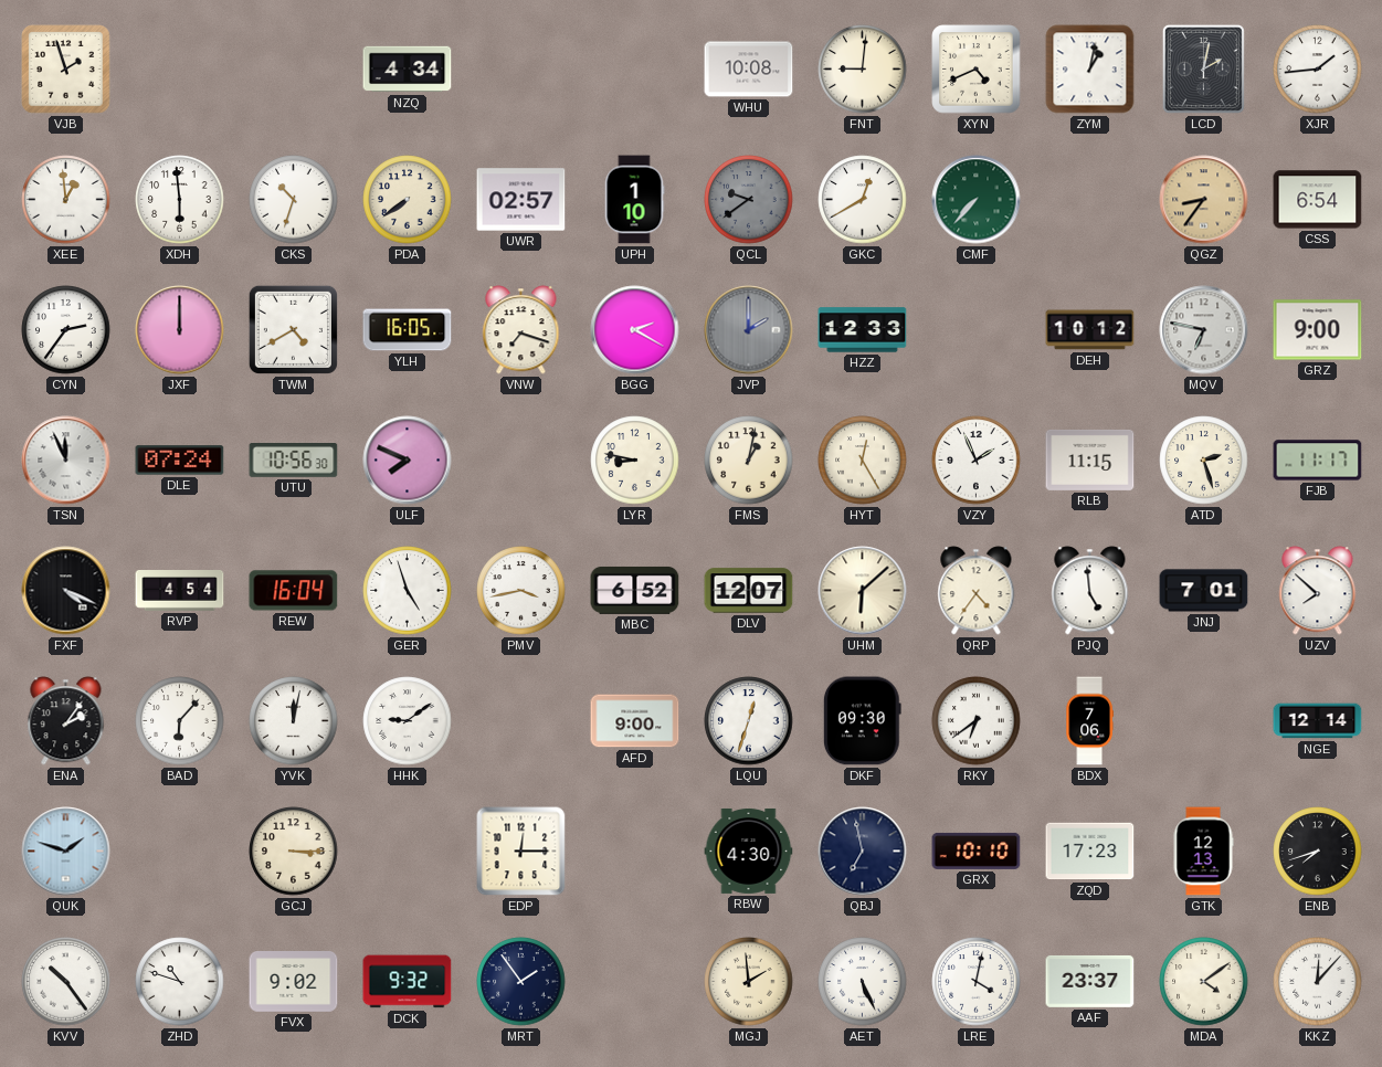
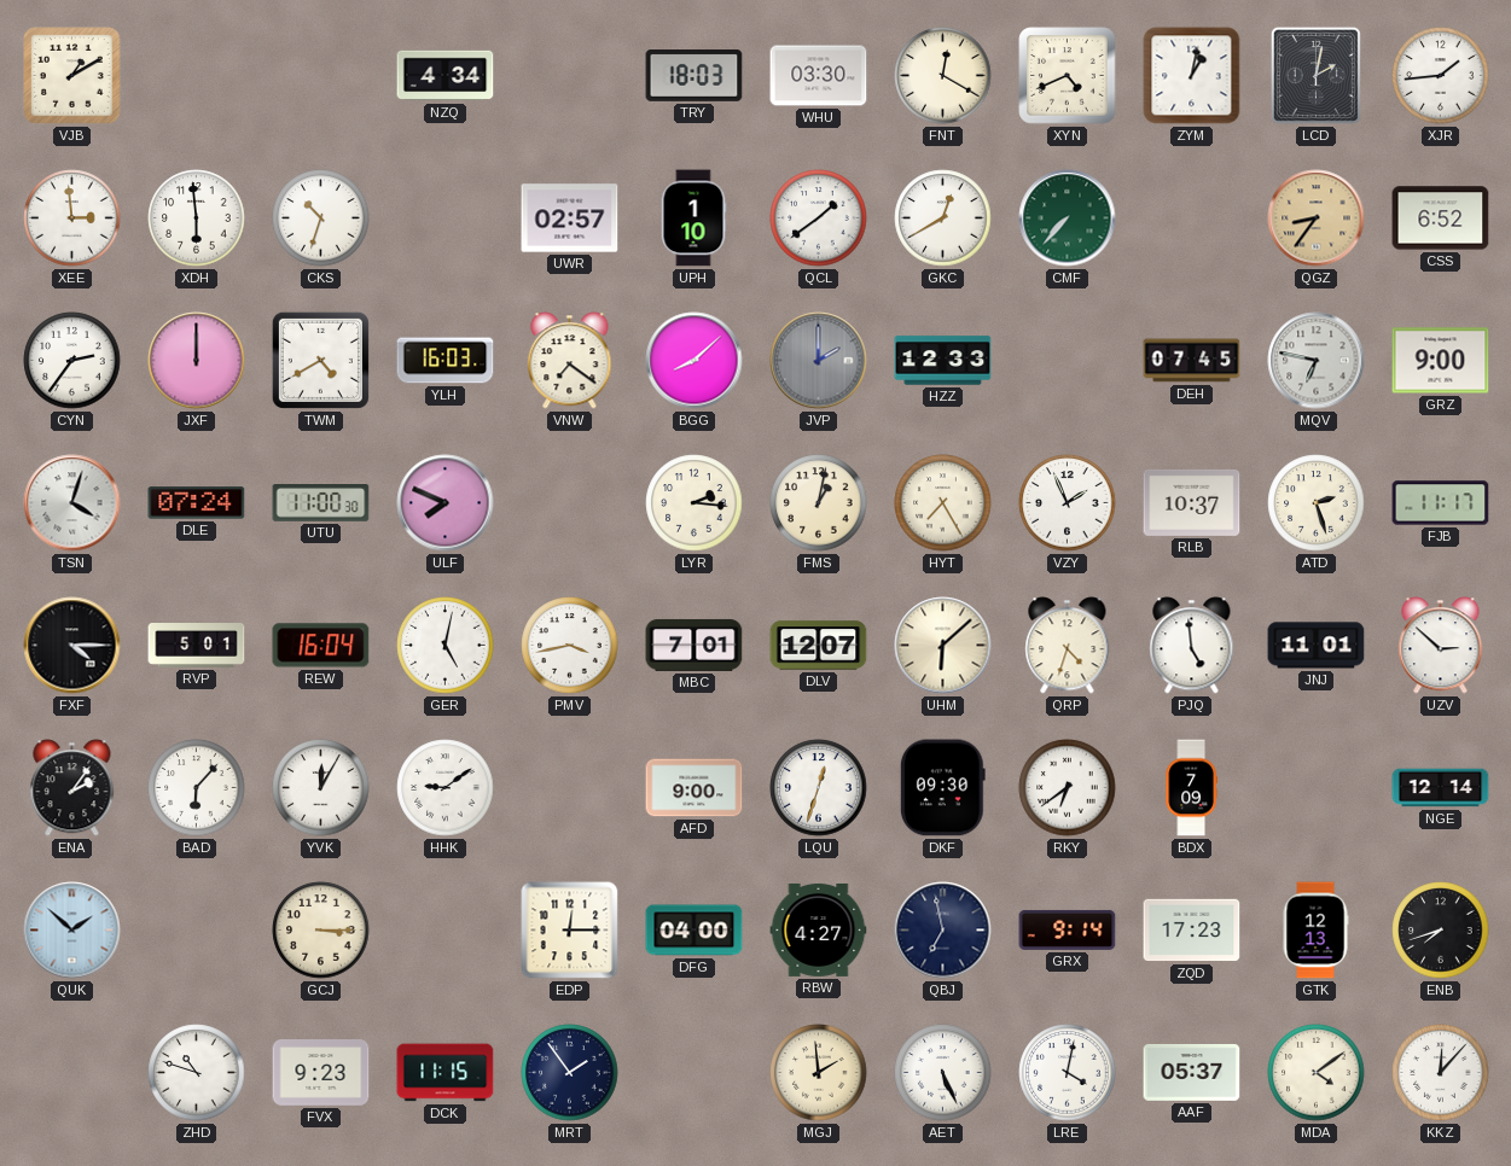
VJB: 1:57 -> 1:10 (72, 76)
TRY: none -> 18:03 (695, 76)
WHU: 10:08 -> 03:30 (819, 76)
FNT: 9:01 -> 12:20 (943, 76)
XEE: 12:59 -> 2:59 (72, 218)
PDA: 7:39 -> none (408, 200)
QCL: 9:39 -> 1:39 (819, 218)
QCL dial: grey -> white (819, 218)
CSS: 6:54 -> 6:52 (1441, 218)
YLH: 16:05 -> 16:03 (446, 361)
VNW: 7:18 -> 7:21 (570, 361)
BGG: 2:20 -> 8:08 (695, 361)
DEH: 10:12 -> 07:45 (1192, 361)
TSN: 11:56 -> 4:03 (72, 503)
UTU: 10:56 -> 11:00 (321, 503)
LYR: 8:47 -> 2:16 (695, 503)
HYT: 12:25 -> 7:25 (943, 503)
RLB: 11:15 -> 10:37 (1192, 502)
FXF: 4:19 -> 4:15 (72, 646)
RVP: 4:54 -> 5:01 (197, 646)
GER: 4:57 -> 5:02 (446, 646)
MBC: 6:52 -> 7:01 (695, 645)
QRP: 4:36 -> 4:33 (1068, 646)
JNJ: 7:01 -> 11:01 (1317, 646)
UZV: 7:52 -> 2:52 (1441, 646)
YVK: 12:02 -> 12:05 (321, 788)
BDX: 7:06 -> 7:09 (1191, 788)
QUK: 1:48 -> 1:52 (72, 931)
DFG: none -> 04:00 (695, 931)
RBW: 4:30 -> 4:27 (819, 929)
GRX: 10:10 -> 9:14 (1068, 929)
KVV: 10:24 -> none (66, 982)
FVX: 9:02 -> 9:23 (321, 1073)
DCK: 9:32 -> 11:15 (446, 1073)
AAF: 23:37 -> 05:37 (1192, 1072)
